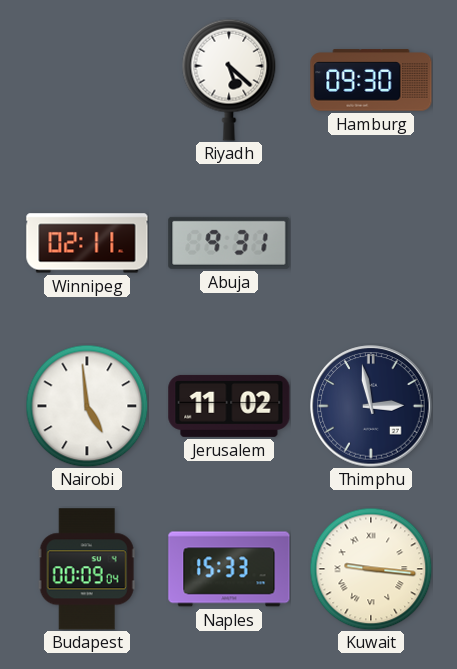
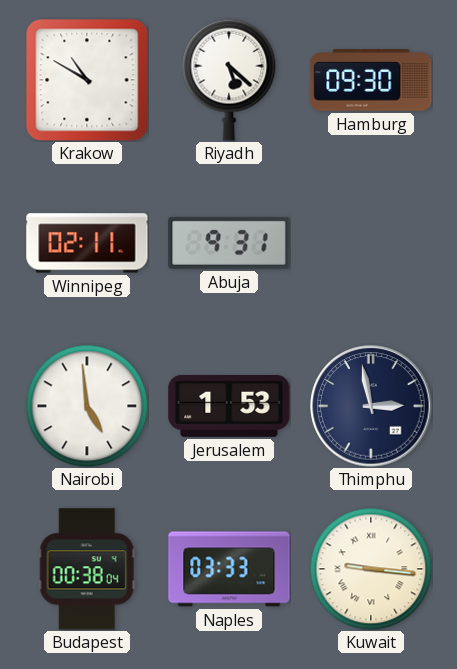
Krakow: none -> 10:50 (87, 80)
Jerusalem: 11:02 -> 1:53 (229, 406)
Budapest: 00:09 -> 00:38 (87, 569)
Naples: 15:33 -> 03:33 (229, 569)
